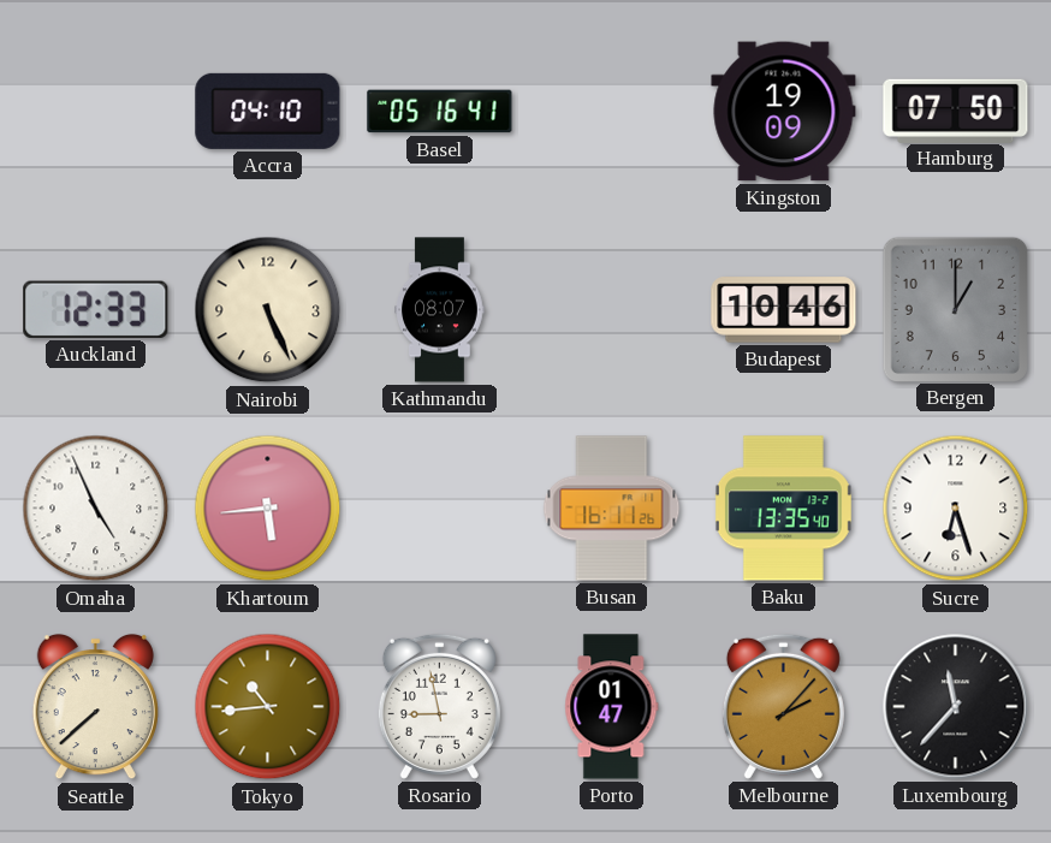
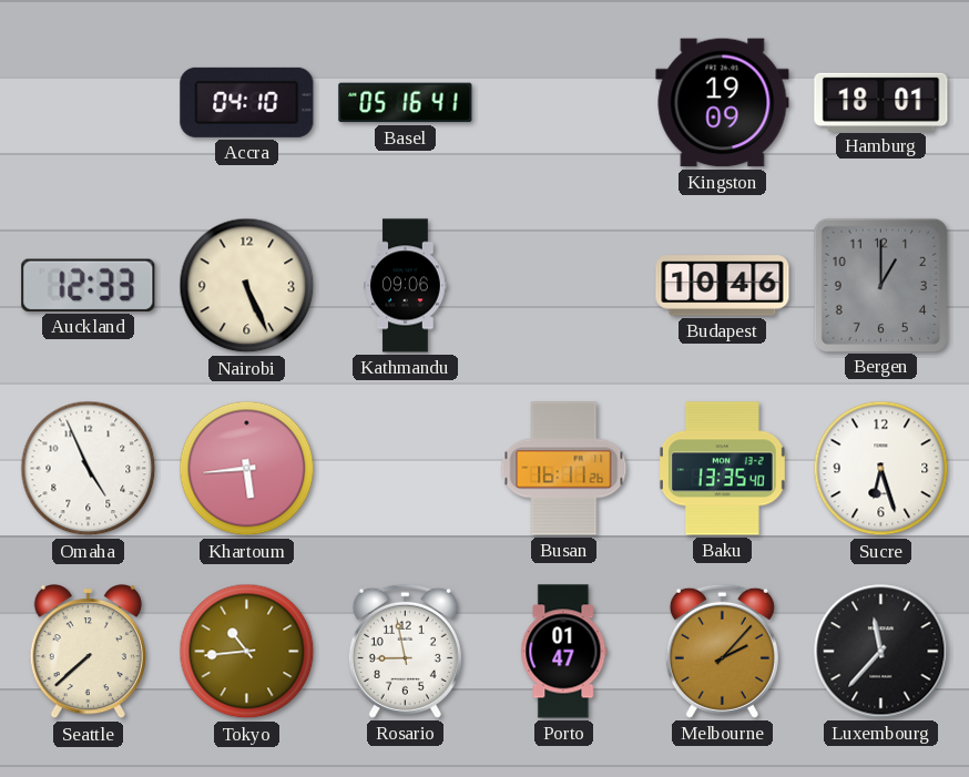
Hamburg: 07:50 -> 18:01 (881, 102)
Kathmandu: 08:07 -> 09:06 (406, 286)
